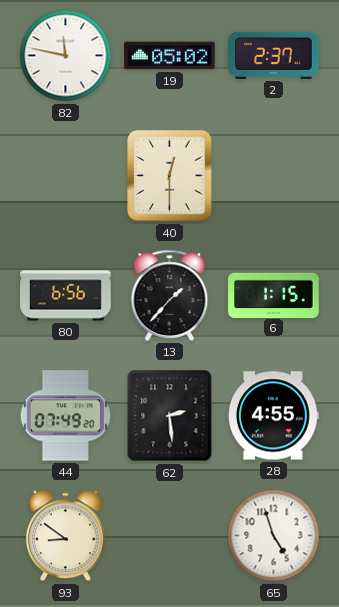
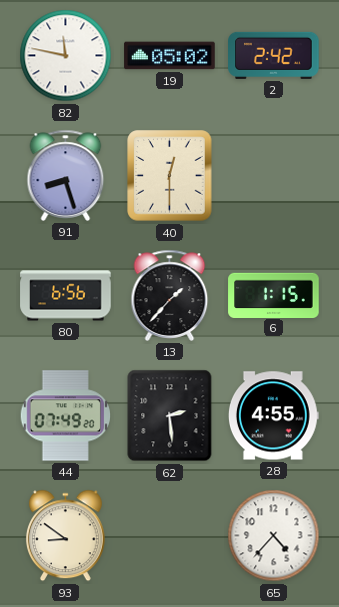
2: 2:37 -> 2:42 (274, 55)
91: none -> 8:27 (66, 175)
65: 4:57 -> 4:37 (274, 536)
